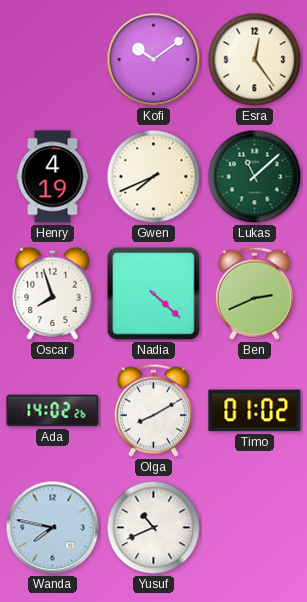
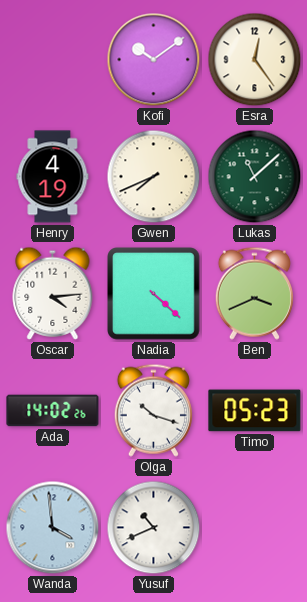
Oscar: 7:57 -> 4:14 (53, 293)
Ben: 2:41 -> 3:41 (254, 293)
Olga: 8:10 -> 10:18 (153, 410)
Timo: 01:02 -> 05:23 (255, 411)
Wanda: 7:47 -> 3:59 (53, 528)
